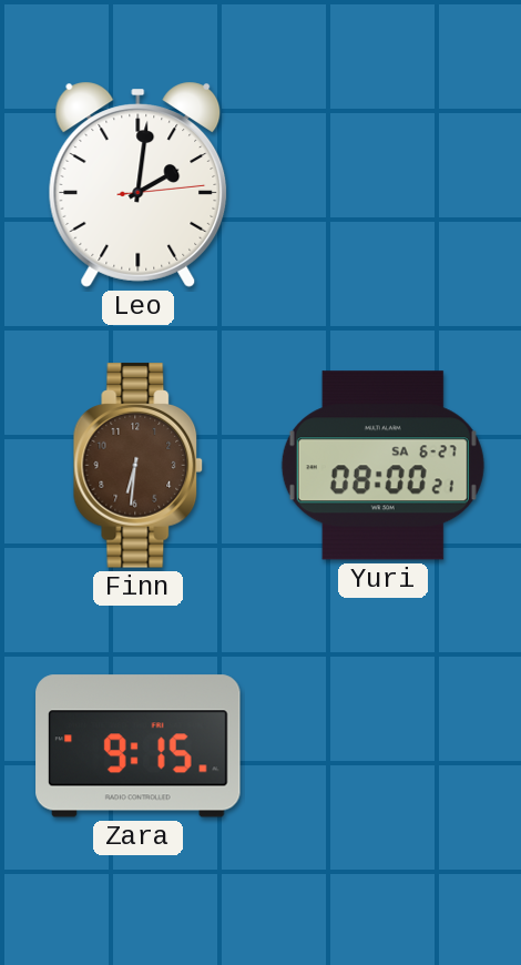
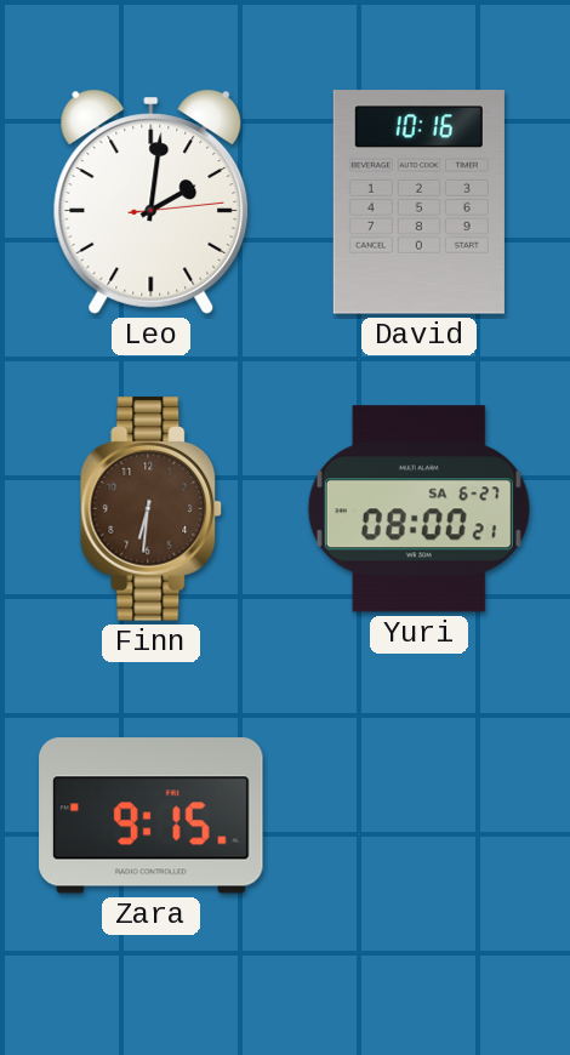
David: none -> 10:16 (418, 203)
